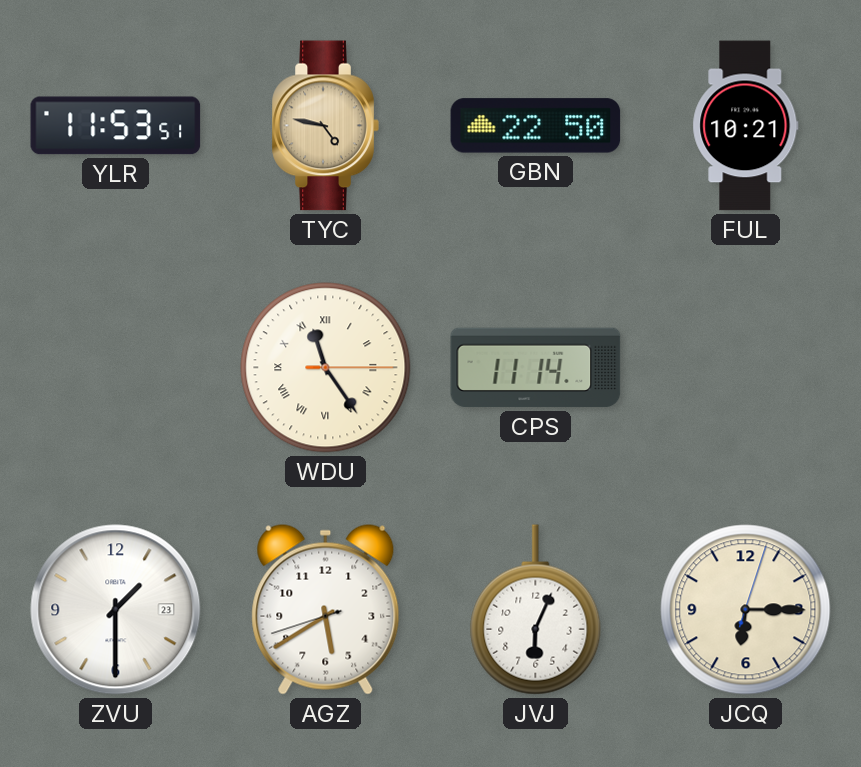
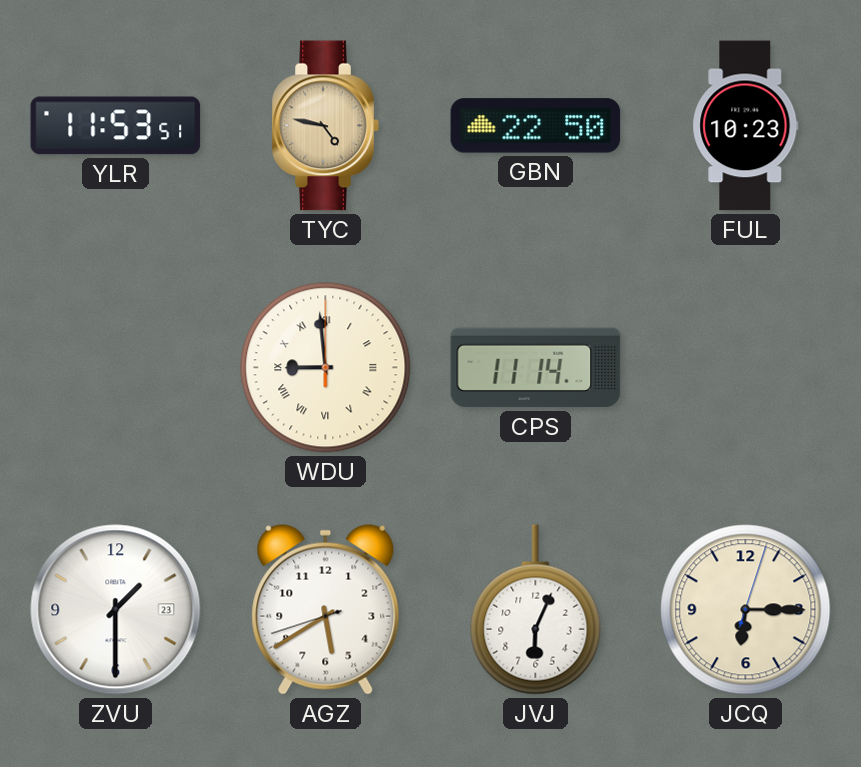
FUL: 10:21 -> 10:23 (746, 126)
WDU: 11:24 -> 8:59 (326, 368)
